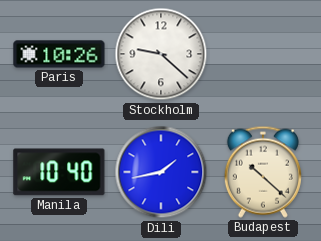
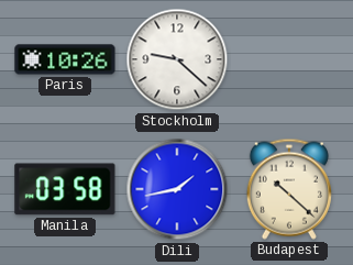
Manila: 10:40 -> 03:58 (65, 189)
